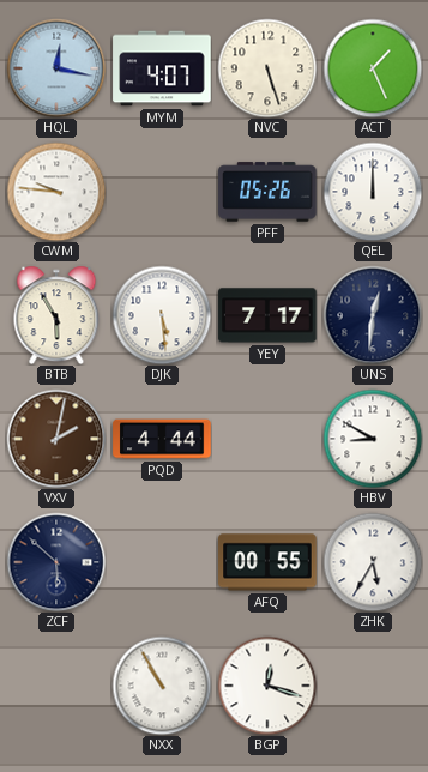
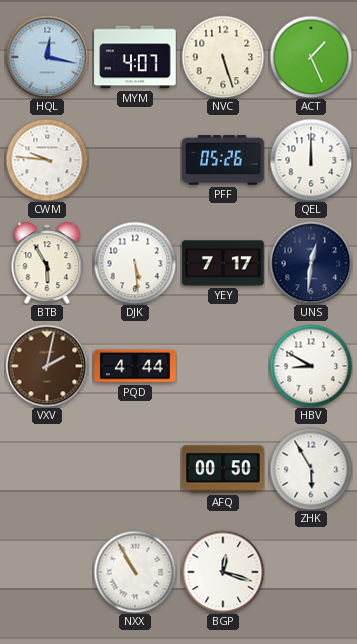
ZCF: 5:52 -> none (56, 562)
AFQ: 00:55 -> 00:50 (223, 469)
ZHK: 5:35 -> 5:55 (311, 469)
